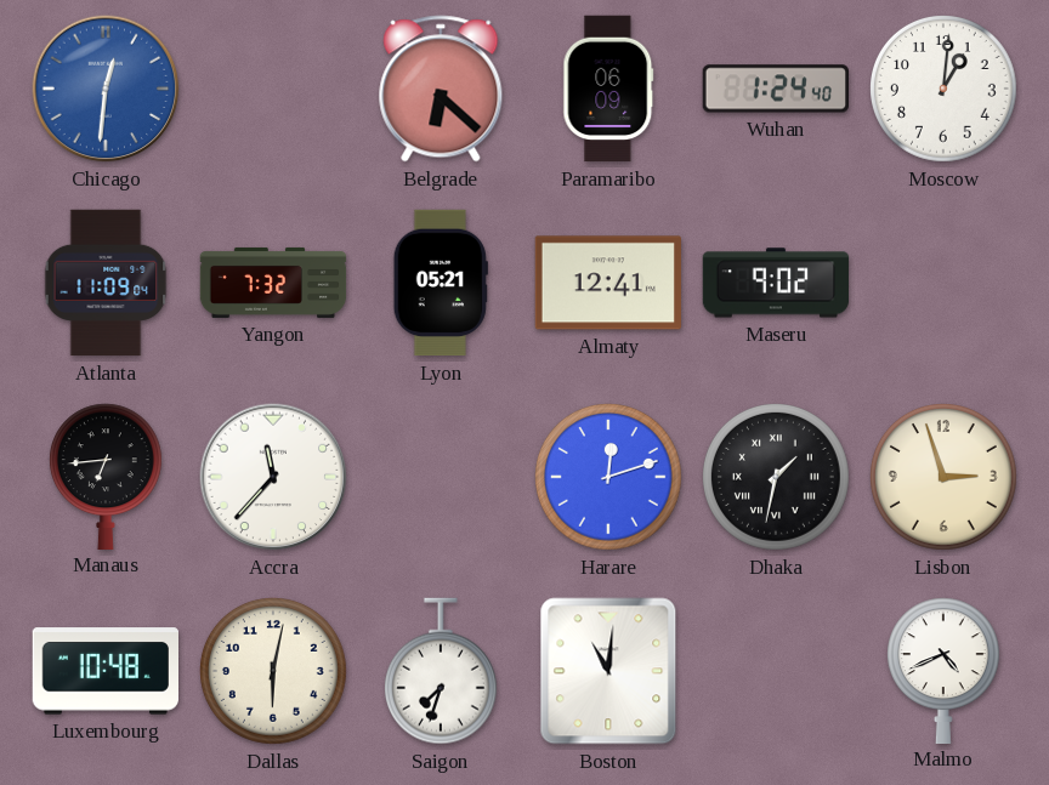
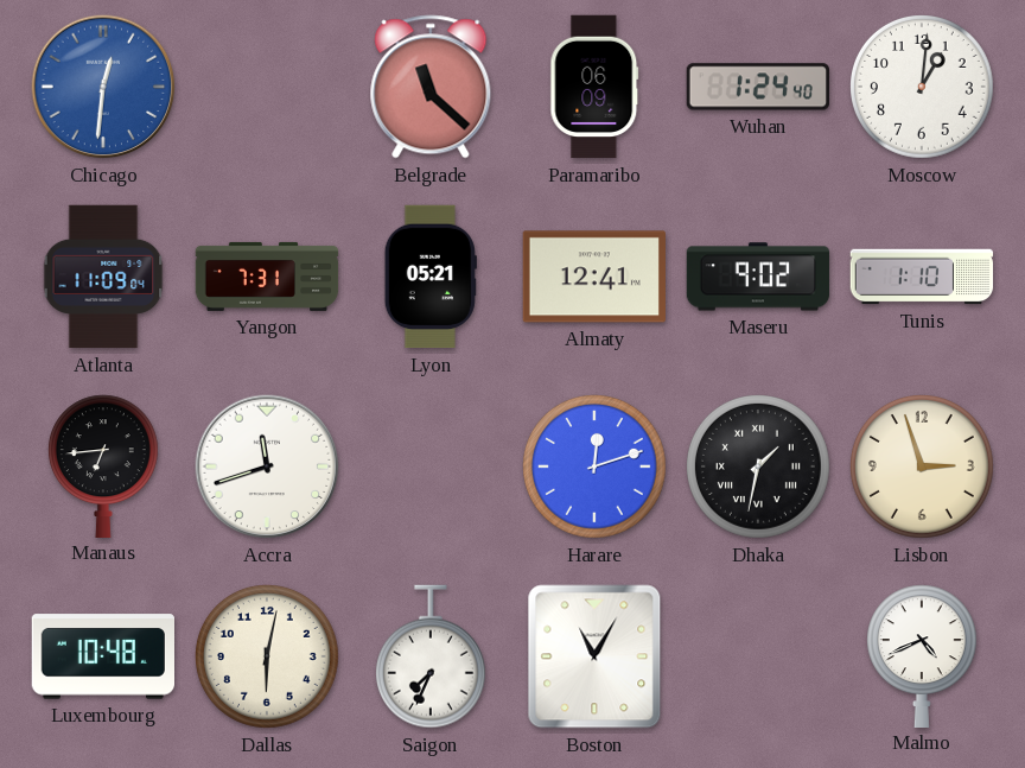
Belgrade: 6:22 -> 11:22 (431, 87)
Yangon: 7:32 -> 7:31 (267, 277)
Tunis: none -> 1:10 (922, 277)
Accra: 11:37 -> 11:42 (267, 466)
Saigon: 7:33 -> 7:34 (431, 656)
Boston: 11:01 -> 11:05 (594, 656)
